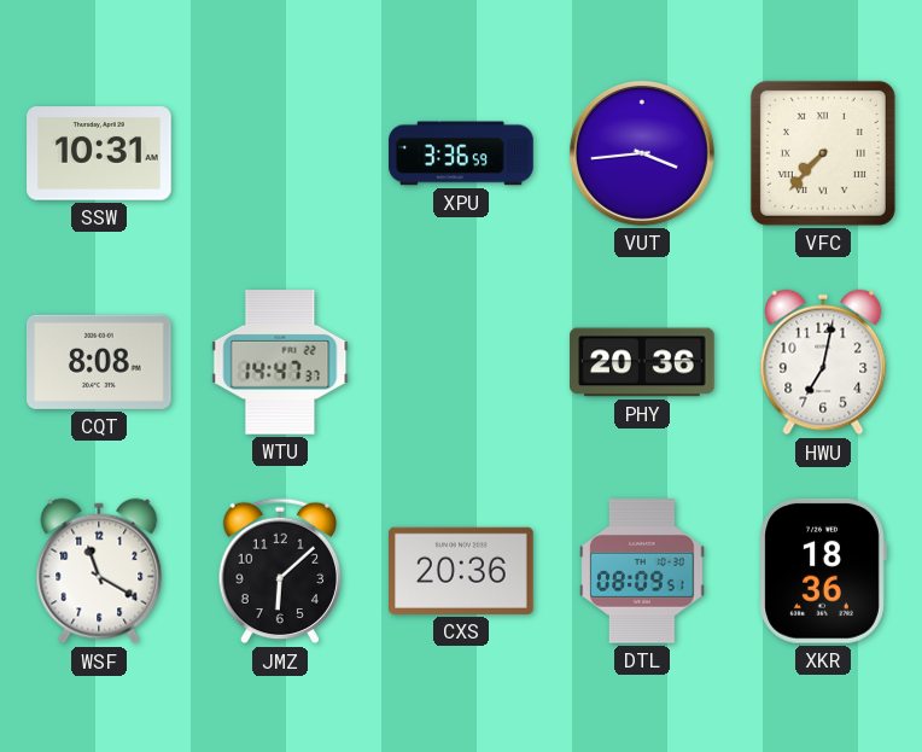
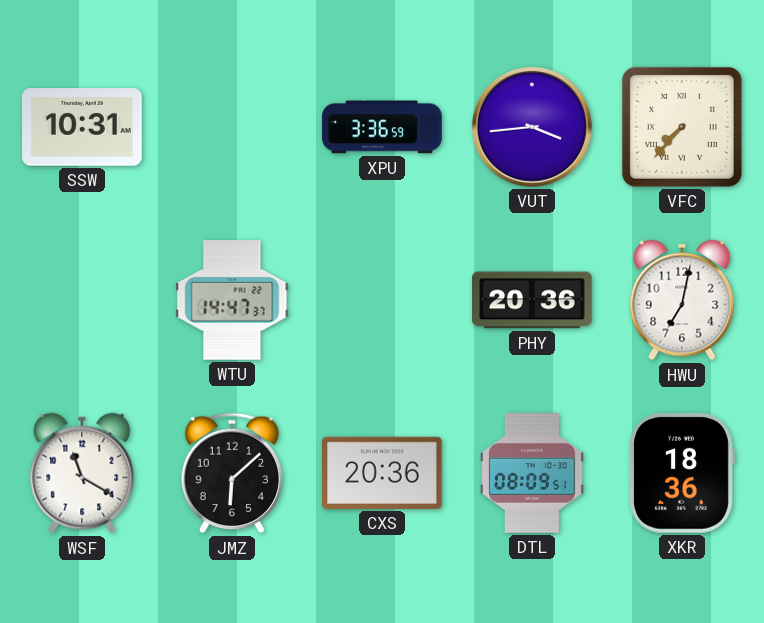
CQT: 8:08 -> none (100, 362)
